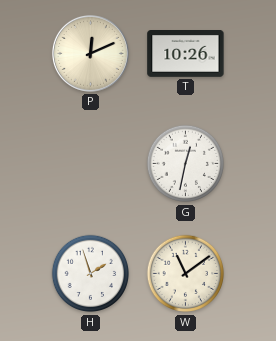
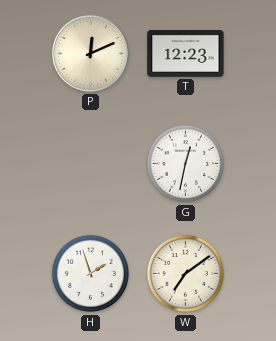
T: 10:26 -> 12:23 (186, 54)
W: 11:09 -> 7:09 (186, 274)
